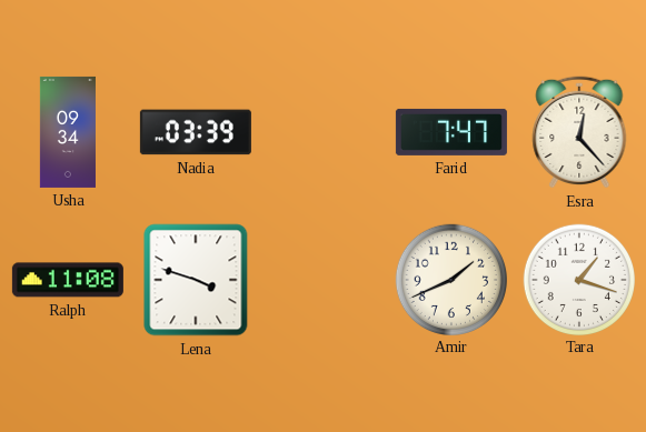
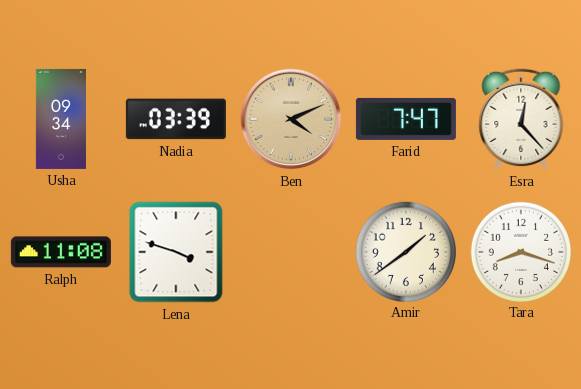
Ben: none -> 4:11 (291, 119)
Amir: 1:41 -> 1:39 (405, 251)
Tara: 1:18 -> 8:18 (520, 251)
